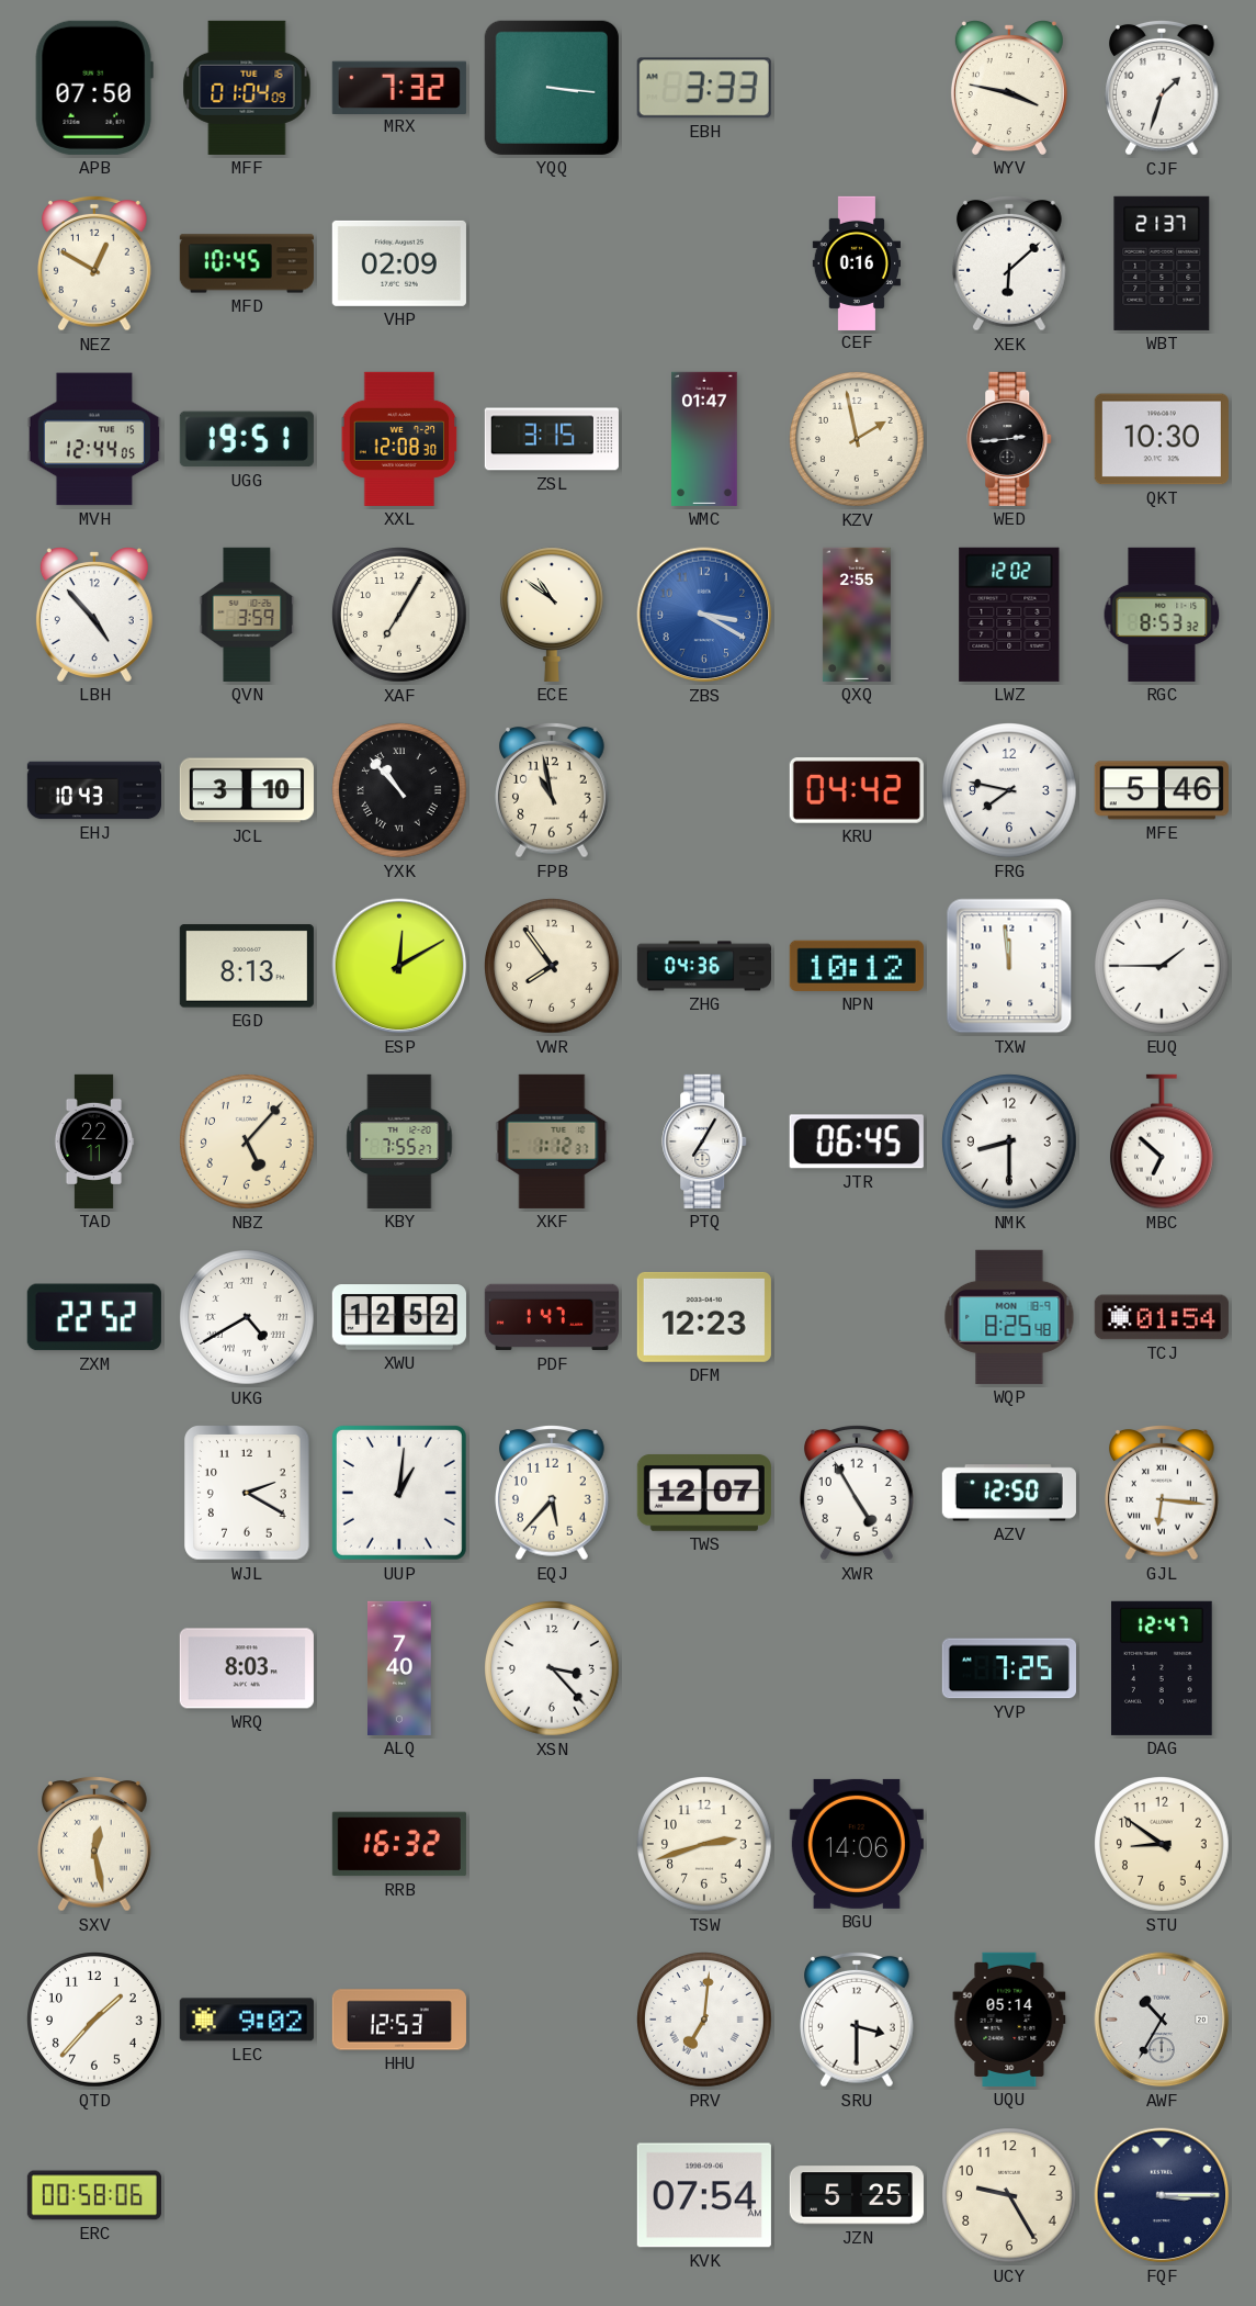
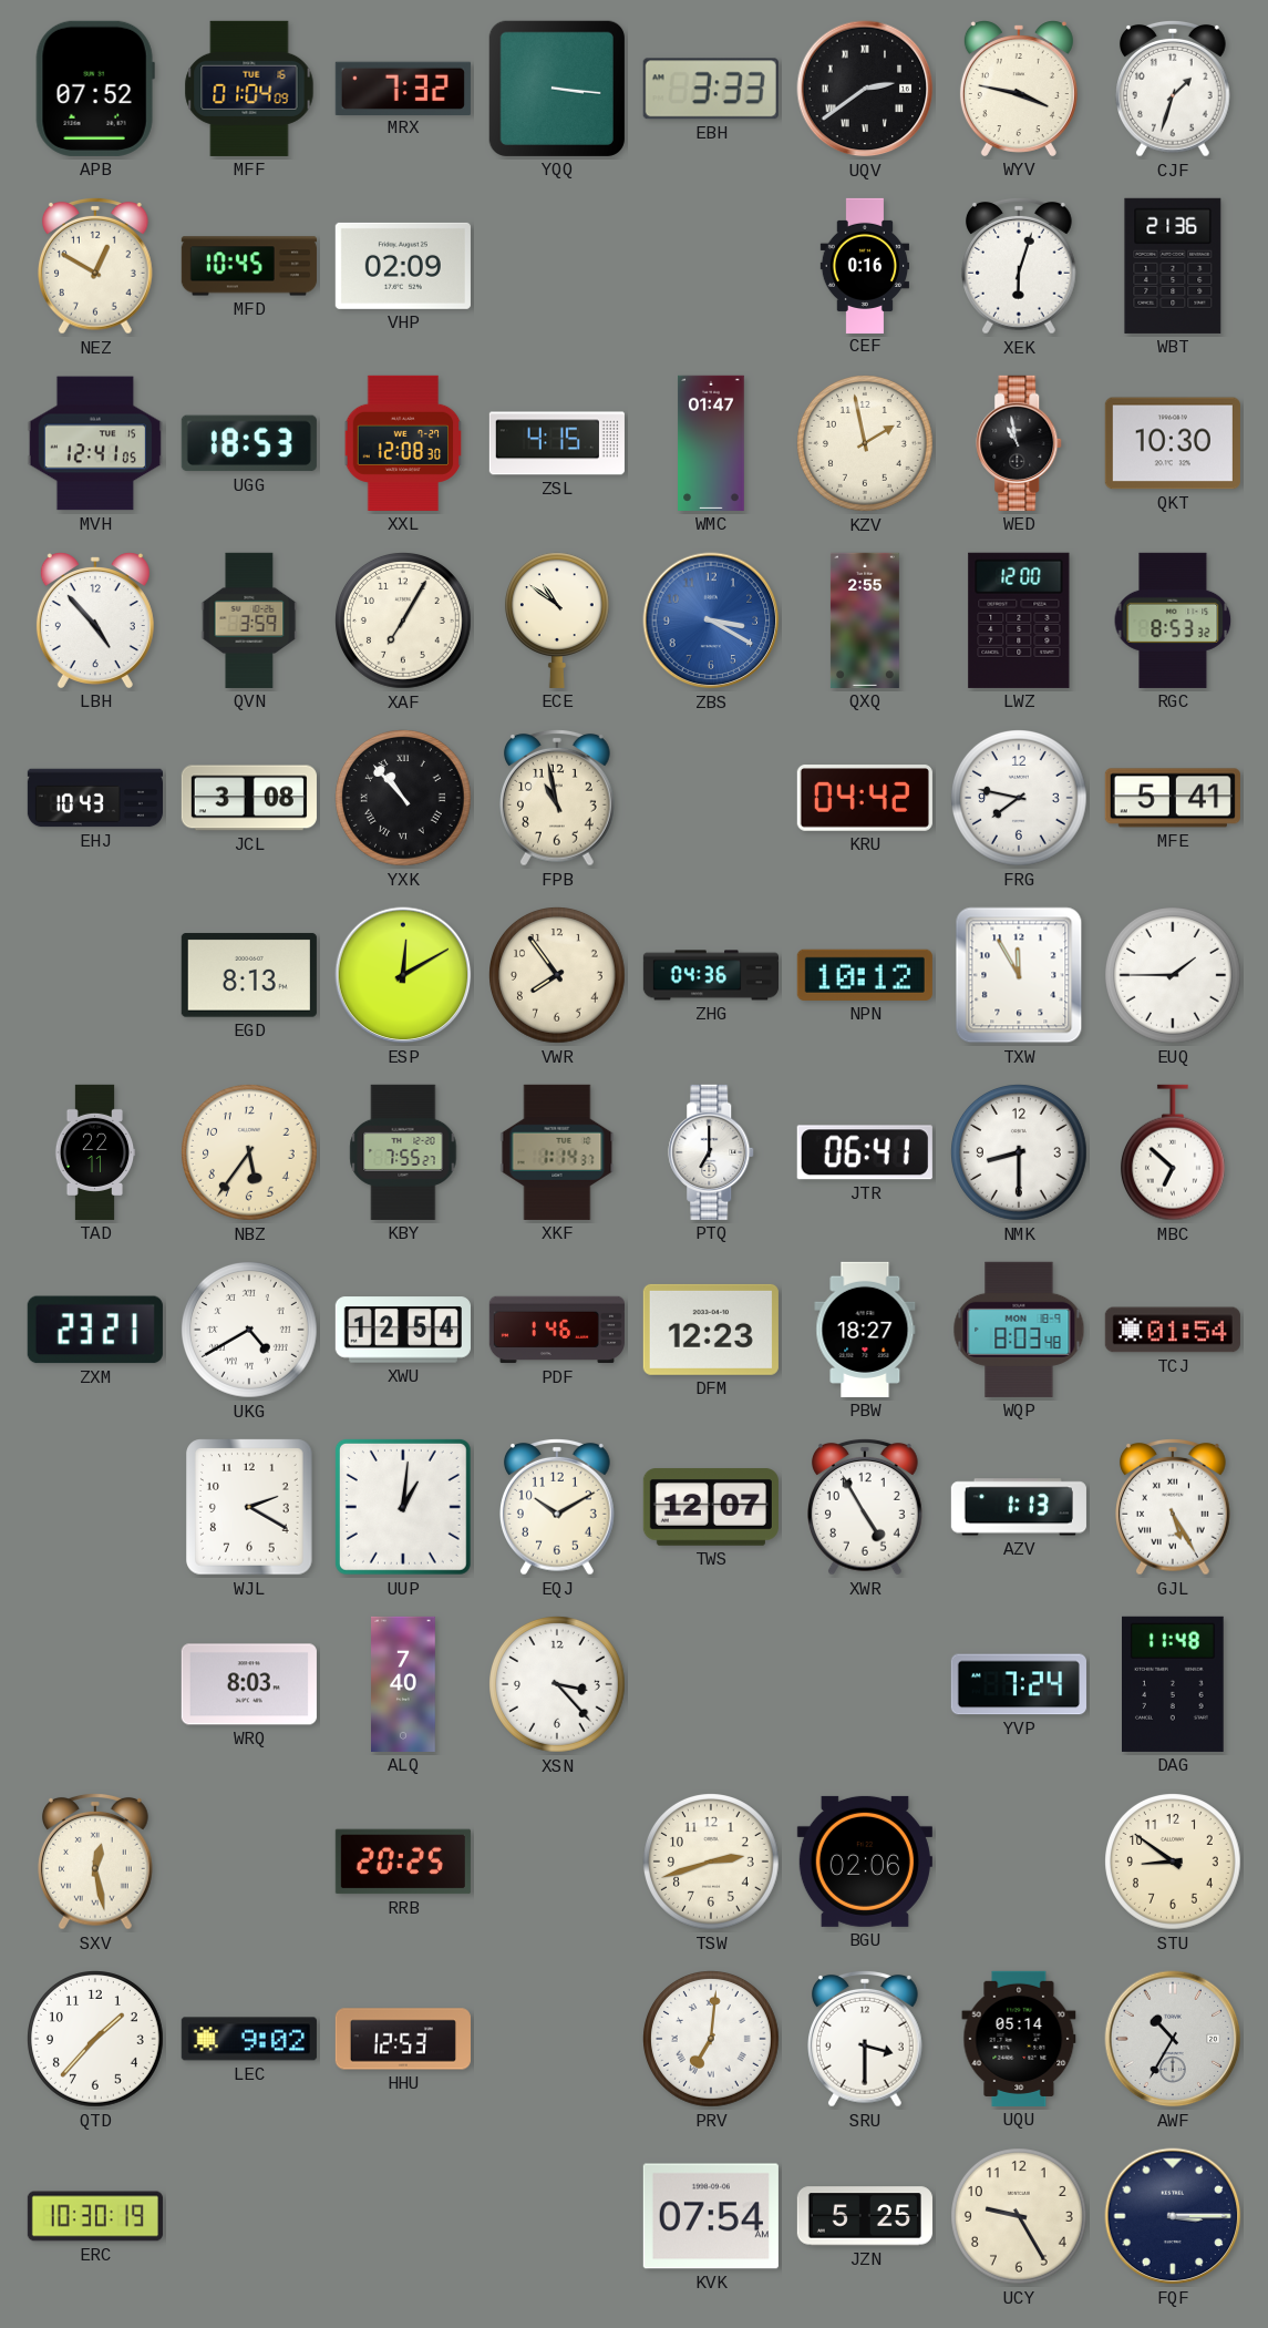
APB: 07:50 -> 07:52 (95, 89)
UQV: none -> 2:39 (865, 89)
XEK: 6:08 -> 6:03 (1020, 266)
WBT: 21:37 -> 21:36 (1173, 266)
MVH: 12:44 -> 12:41 (95, 443)
UGG: 19:51 -> 18:53 (249, 443)
ZSL: 3:15 -> 4:15 (557, 443)
WED: 2:44 -> 10:58 (1020, 443)
LWZ: 12:02 -> 12:00 (1019, 621)
JCL: 3:10 -> 3:08 (249, 798)
MFE: 5:46 -> 5:41 (1173, 798)
TXW: 11:59 -> 11:55 (1019, 975)
NBZ: 5:07 -> 5:36 (250, 1153)
XKF: 1:12 -> 1:14 (557, 1152)
PTQ: 7:05 -> 7:00 (712, 1152)
JTR: 06:45 -> 06:41 (865, 1152)
ZXM: 22:52 -> 23:21 (95, 1330)
XWU: 12:52 -> 12:54 (403, 1330)
PDF: 1:47 -> 1:46 (557, 1330)
PBW: none -> 18:27 (865, 1330)
WQP: 8:25 -> 8:03 (1019, 1330)
EQJ: 5:37 -> 10:10 (558, 1507)
AZV: 12:50 -> 1:13 (1019, 1507)
GJL: 6:16 -> 5:25 (1174, 1507)
YVP: 7:25 -> 7:24 (1019, 1684)
DAG: 12:47 -> 11:48 (1174, 1684)
RRB: 16:32 -> 20:25 (403, 1862)
BGU: 14:06 -> 02:06 (865, 1862)
ERC: 00:58 -> 10:30 (95, 2216)
